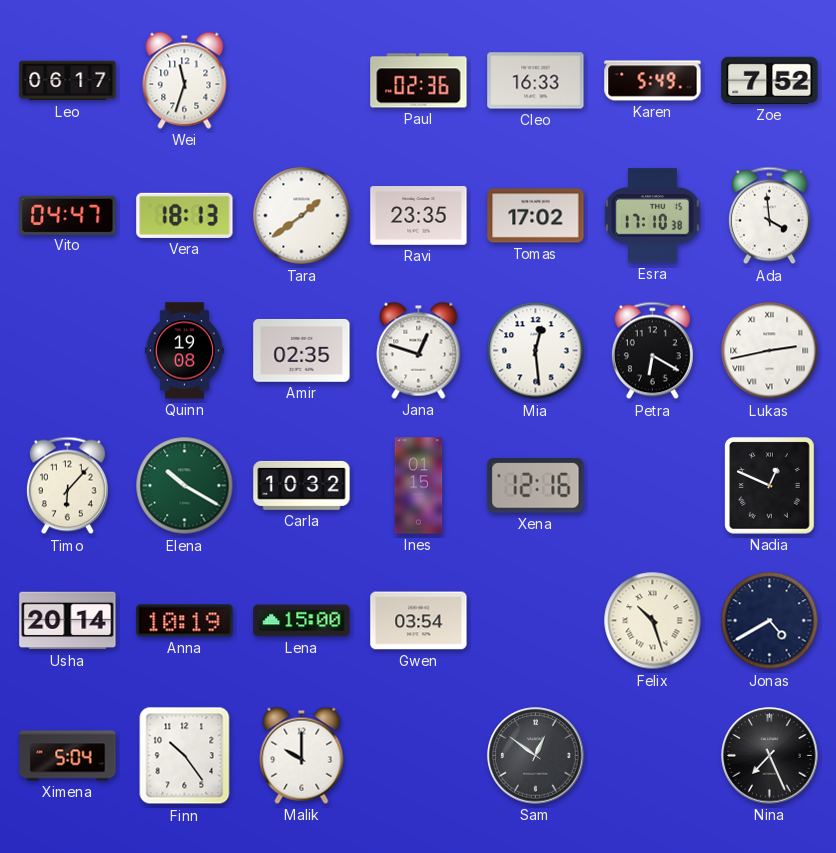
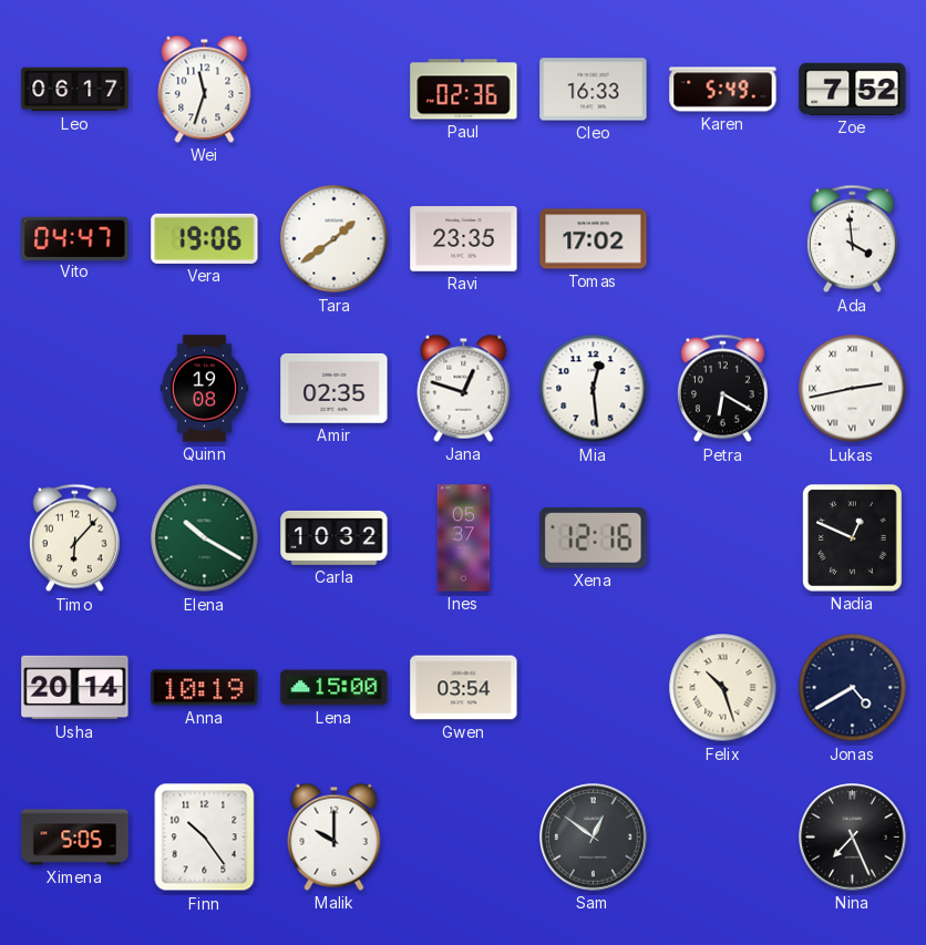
Vera: 18:13 -> 19:06 (205, 238)
Esra: 17:10 -> none (653, 216)
Ines: 01:15 -> 05:37 (464, 538)
Ximena: 5:04 -> 5:05 (75, 838)
